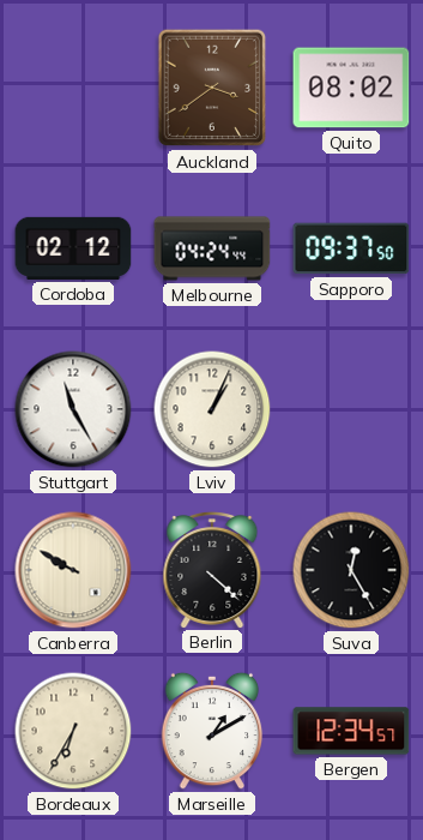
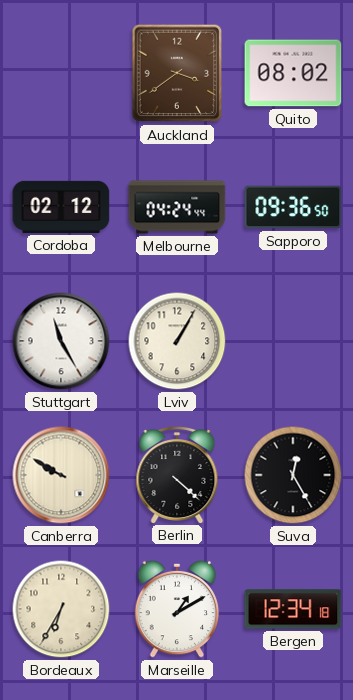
Sapporo: 09:37 -> 09:36 (293, 207)
Lviv: 1:04 -> 1:05 (177, 341)
Bergen: 12:34:57 -> 12:34:18 (293, 609)
